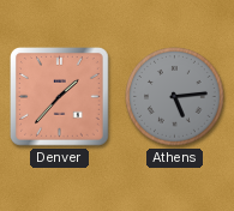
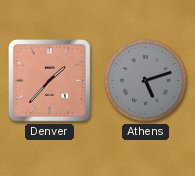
Athens: 5:14 -> 5:12 (146, 81)
